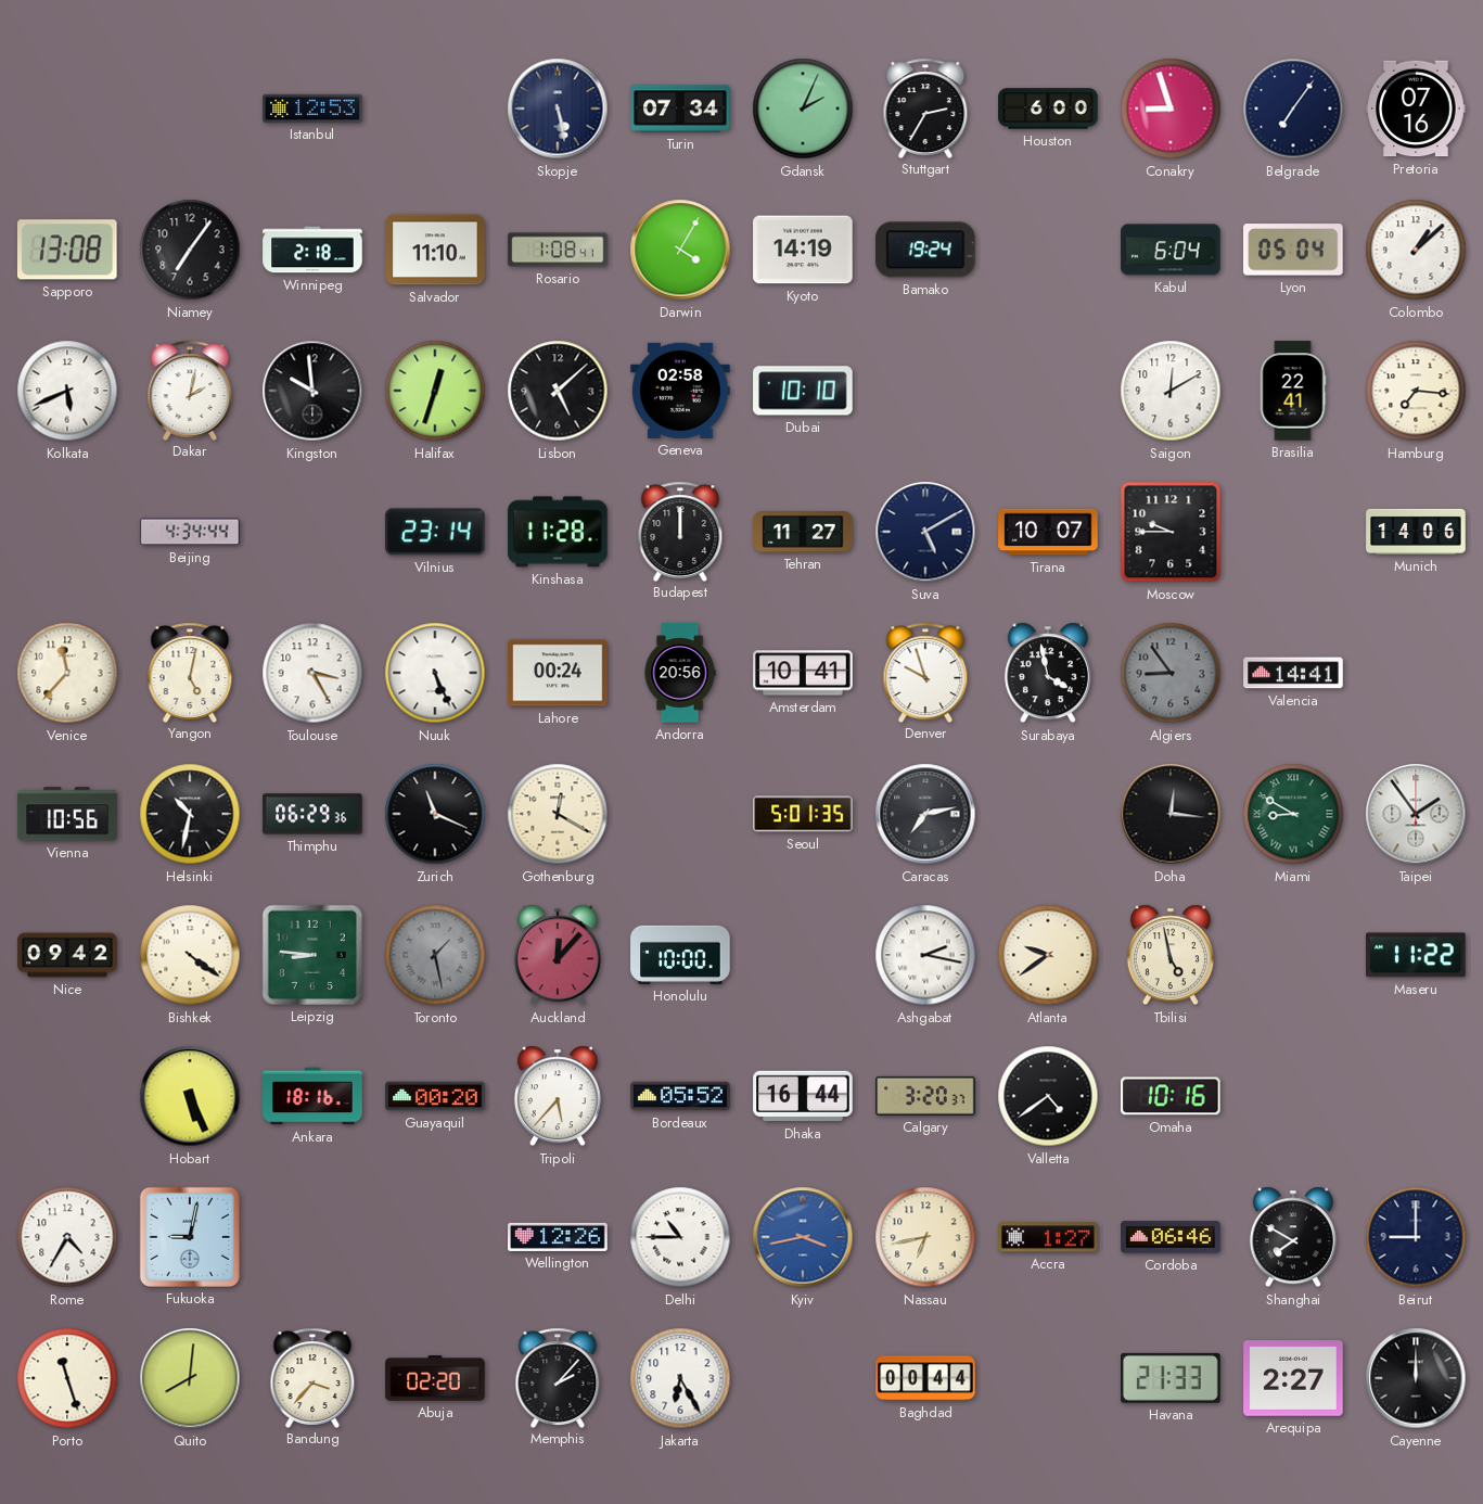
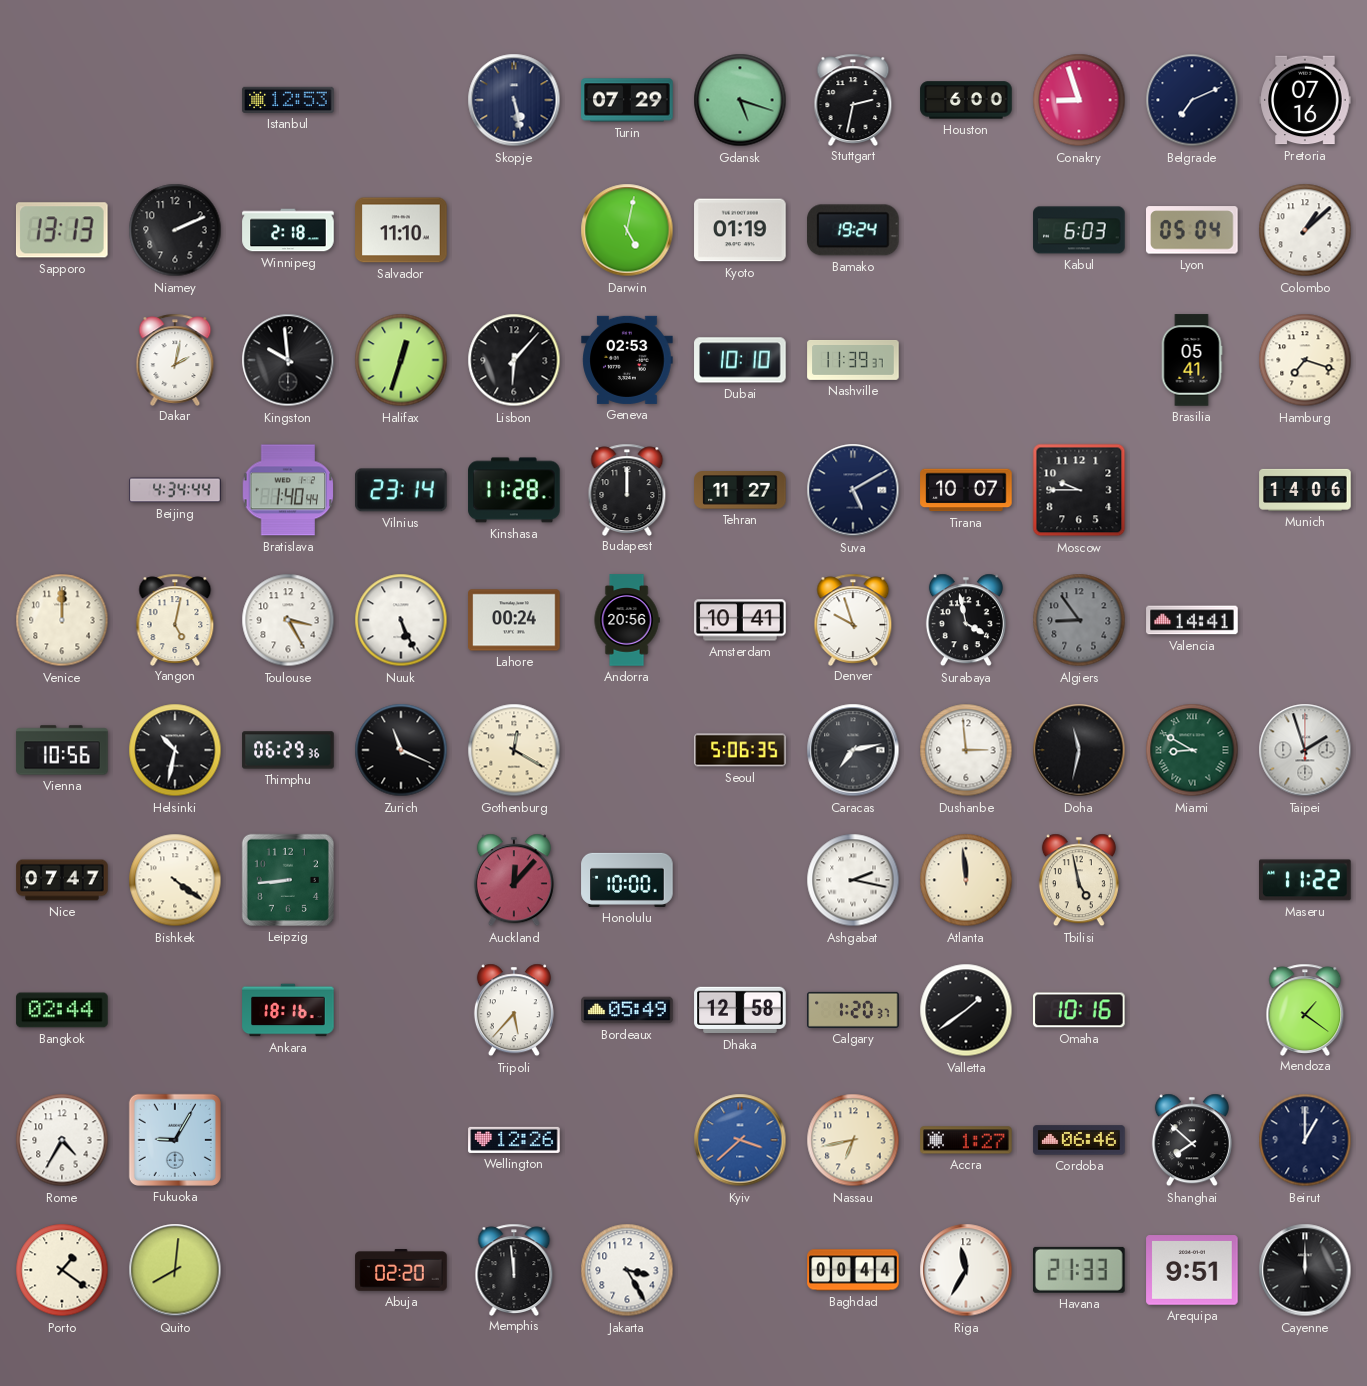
Turin: 07:34 -> 07:29 (627, 100)
Gdansk: 2:04 -> 5:18 (740, 100)
Stuttgart: 2:35 -> 2:32 (853, 99)
Belgrade: 7:06 -> 7:11 (1192, 100)
Sapporo: 13:08 -> 13:13 (62, 230)
Niamey: 7:06 -> 2:11 (175, 230)
Rosario: 1:08 -> none (558, 250)
Darwin: 4:05 -> 5:02 (627, 230)
Kyoto: 14:19 -> 01:19 (740, 230)
Kabul: 6:04 -> 6:03 (1079, 230)
Kolkata: 5:41 -> none (67, 391)
Lisbon: 5:08 -> 6:07 (514, 360)
Geneva: 02:58 -> 02:53 (627, 360)
Nashville: none -> 11:39 (853, 360)
Saigon: 12:10 -> none (1171, 391)
Brasilia: 22:41 -> 05:41 (1192, 360)
Hamburg: 7:16 -> 7:18 (1305, 360)
Bratislava: none -> 1:40 (288, 490)
Venice: 11:37 -> 12:00 (62, 620)
Seoul: 5:01 -> 5:06 (740, 750)
Dushanbe: none -> 2:59 (966, 750)
Doha: 12:16 -> 11:32 (1079, 750)
Taipei: 1:54 -> 1:57 (1305, 750)
Nice: 09:42 -> 07:47 (62, 880)
Leipzig: 8:46 -> 8:44 (288, 880)
Toronto: 1:28 -> none (435, 955)
Atlanta: 9:39 -> 11:59 (966, 880)
Bangkok: none -> 02:44 (62, 1010)
Hobart: 5:26 -> none (190, 1096)
Guayaquil: 00:20 -> none (435, 1096)
Bordeaux: 05:52 -> 05:49 (627, 1010)
Dhaka: 16:44 -> 12:58 (740, 1010)
Calgary: 3:20 -> 1:20 (853, 1010)
Valletta: 4:39 -> 1:39 (966, 1010)
Mendoza: none -> 1:21 (1305, 1009)
Fukuoka: 9:02 -> 9:05 (175, 1140)
Delhi: 10:45 -> none (680, 1237)
Kyiv: 3:43 -> 3:38 (740, 1140)
Shanghai: 7:50 -> 7:52 (1192, 1140)
Beirut: 9:00 -> 1:00 (1305, 1140)
Porto: 11:27 -> 1:21 (62, 1270)
Bandung: 3:37 -> none (312, 1377)
Memphis: 2:07 -> 11:59 (514, 1269)
Jakarta: 6:25 -> 3:25 (627, 1270)
Riga: none -> 11:35 (966, 1270)
Arequipa: 2:27 -> 9:51 (1192, 1270)
